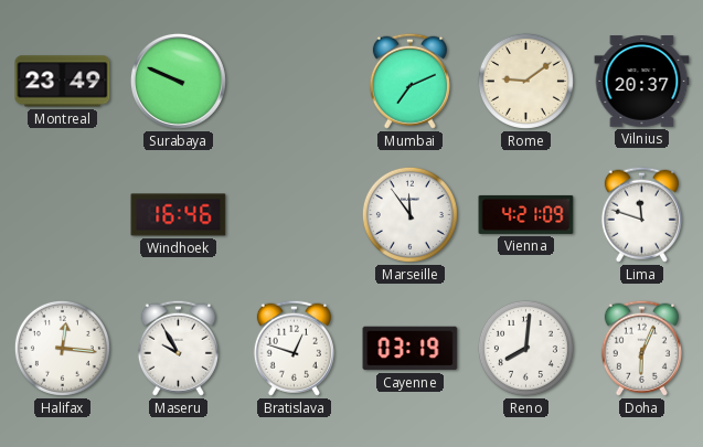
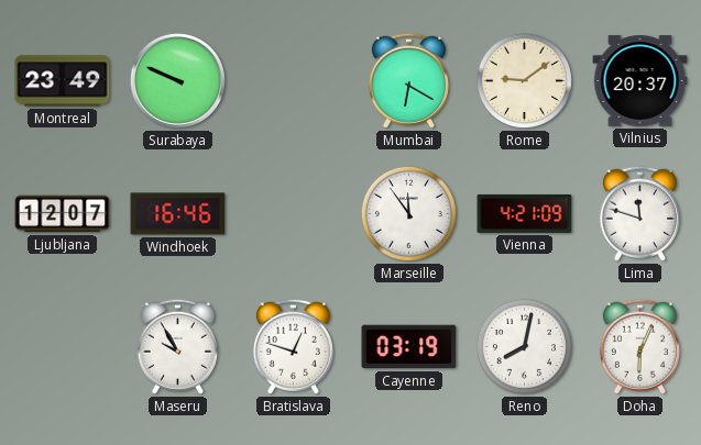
Mumbai: 7:11 -> 6:20 (408, 80)
Ljubljana: none -> 12:07 (63, 214)
Halifax: 12:16 -> none (62, 348)
Reno: 8:01 -> 8:02 (524, 346)
